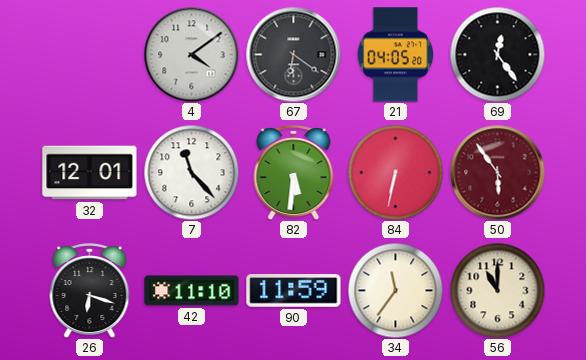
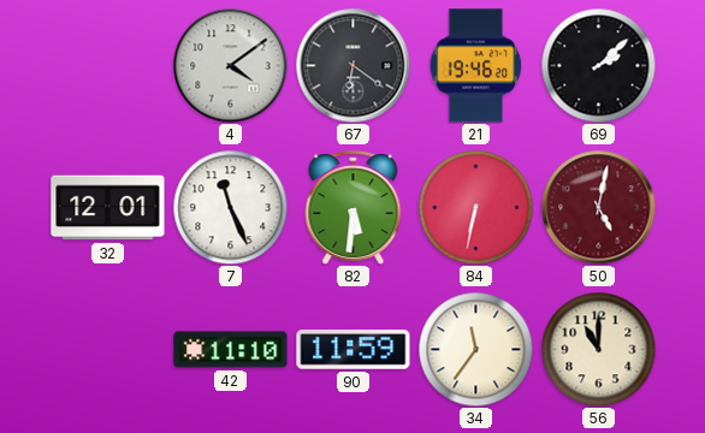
21: 04:05 -> 19:46 (476, 66)
69: 12:24 -> 2:08 (598, 65)
7: 11:23 -> 11:26 (230, 207)
50: 5:54 -> 5:02 (598, 207)
26: 6:18 -> none (90, 291)
